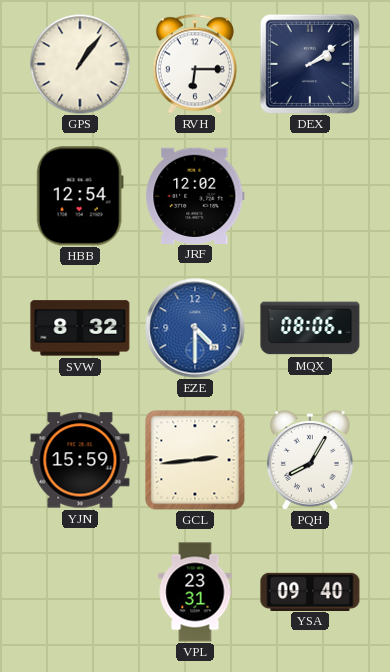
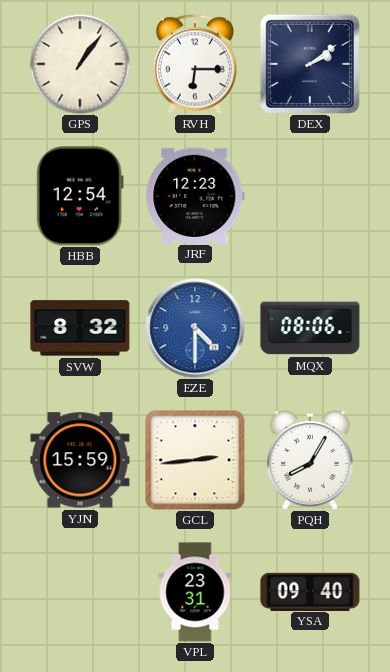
JRF: 12:02 -> 12:23 (195, 195)
